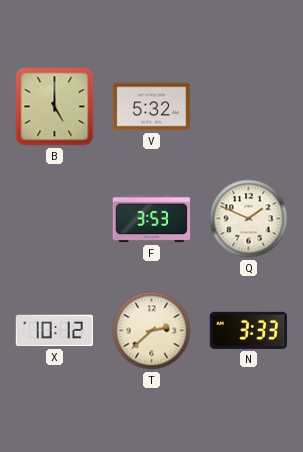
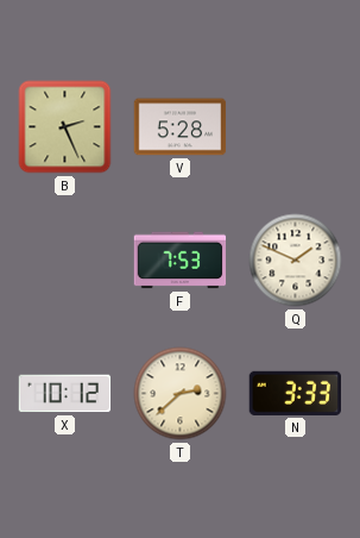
B: 5:00 -> 2:26 (65, 127)
V: 5:32 -> 5:28 (181, 127)
F: 3:53 -> 7:53 (181, 261)
